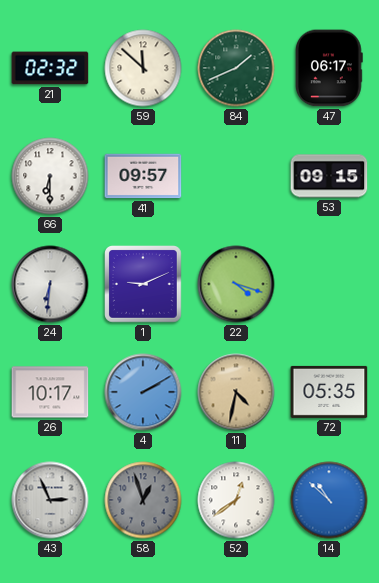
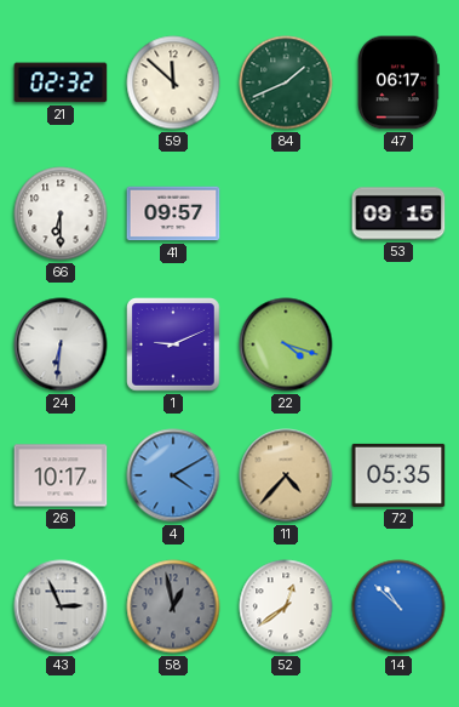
4: 2:10 -> 4:10 (173, 475)
11: 4:32 -> 4:37 (286, 475)
58: 12:57 -> 12:58 (173, 606)
